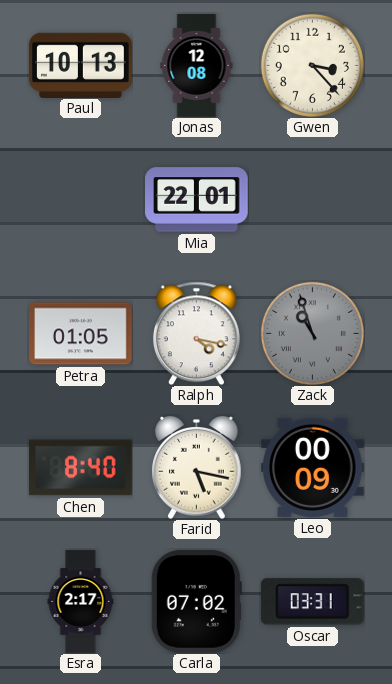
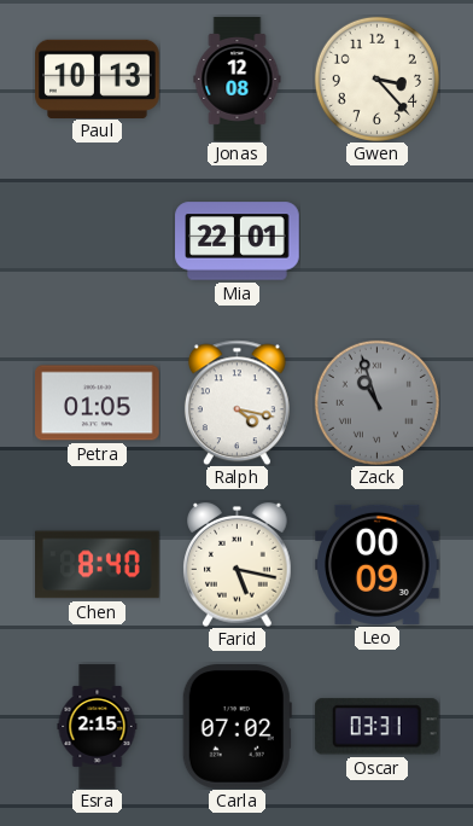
Esra: 2:17 -> 2:15 (98, 727)
